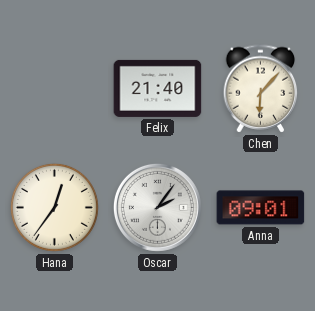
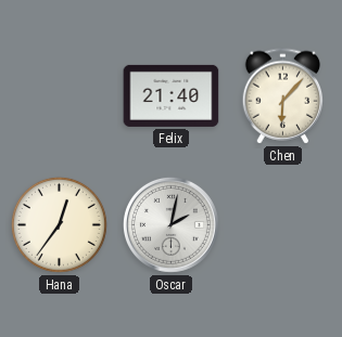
Oscar: 2:06 -> 2:02 (170, 224)
Anna: 09:01 -> none (261, 208)
